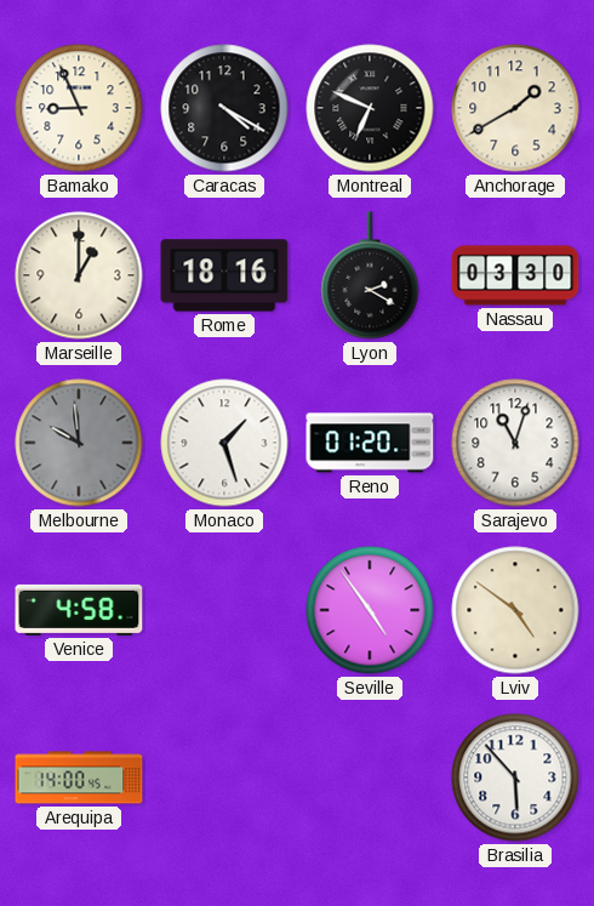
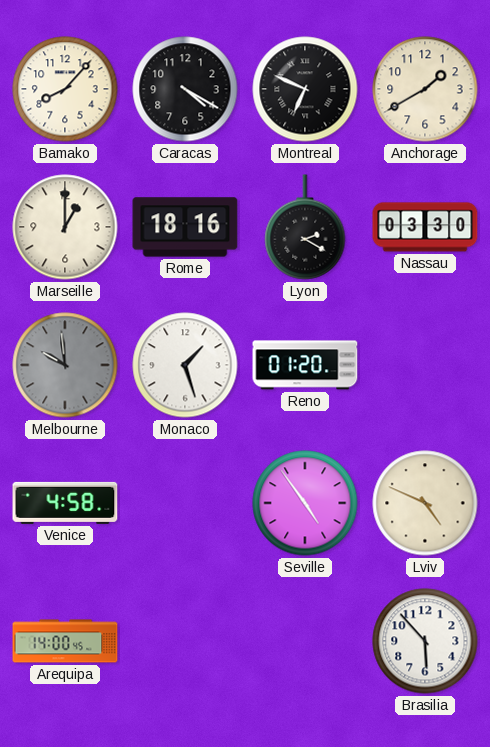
Bamako: 8:56 -> 8:07 (65, 89)
Sarajevo: 11:03 -> none (515, 443)
Lviv: 4:51 -> 4:49 (425, 503)
